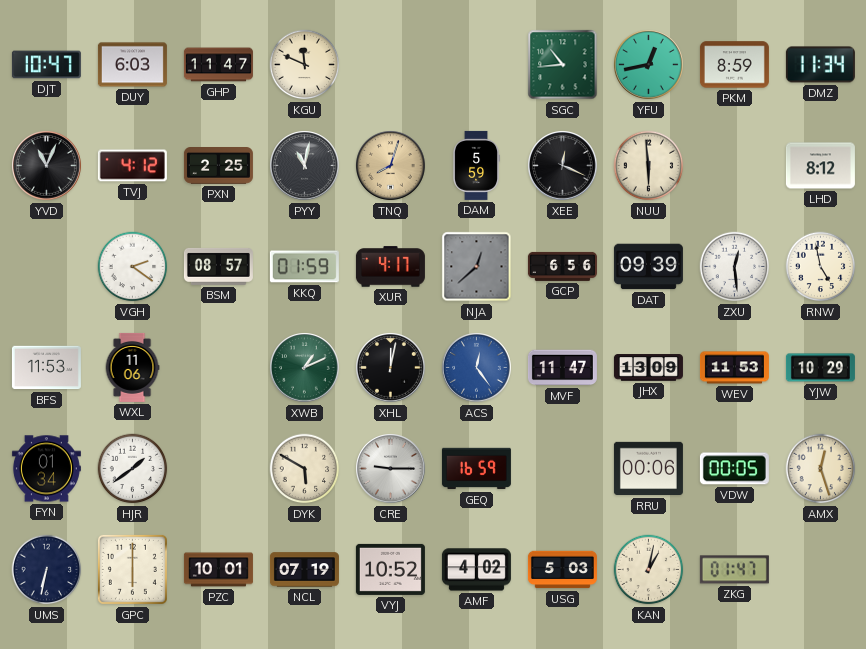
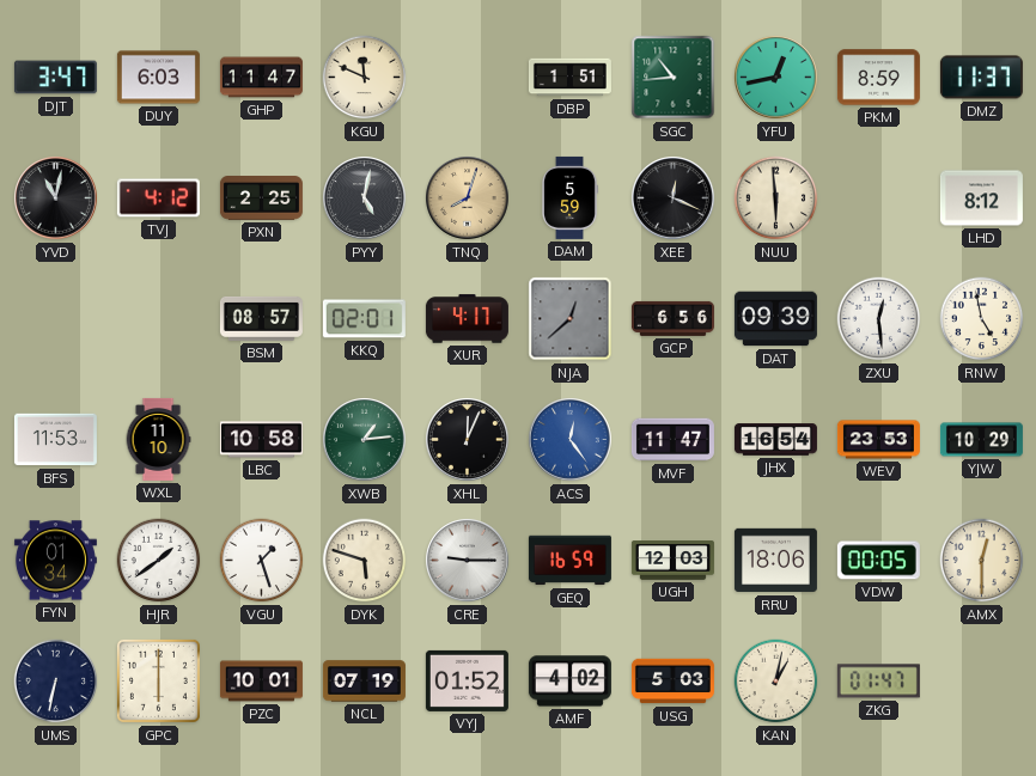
DJT: 10:47 -> 3:47 (55, 78)
DBP: none -> 1:51 (569, 78)
DMZ: 11:34 -> 11:37 (981, 78)
YVD: 11:04 -> 11:02 (56, 198)
PYY: 11:02 -> 5:02 (365, 198)
VGH: 2:21 -> none (133, 267)
KKQ: 01:59 -> 02:01 (364, 319)
WXL: 11:06 -> 11:10 (158, 439)
LBC: none -> 10:58 (261, 440)
XWB: 1:11 -> 1:14 (365, 440)
XHL: 12:02 -> 12:04 (468, 440)
JHX: 13:09 -> 16:54 (775, 440)
WEV: 11:53 -> 23:53 (878, 440)
VGU: none -> 1:27 (262, 561)
DYK: 5:50 -> 5:48 (365, 561)
UGH: none -> 12:03 (672, 561)
RRU: 00:06 -> 18:06 (775, 561)
AMX: 12:27 -> 12:30 (982, 561)
VYJ: 10:52 -> 01:52 (467, 680)
